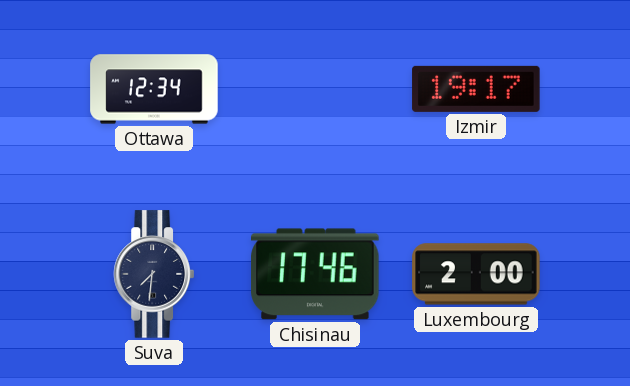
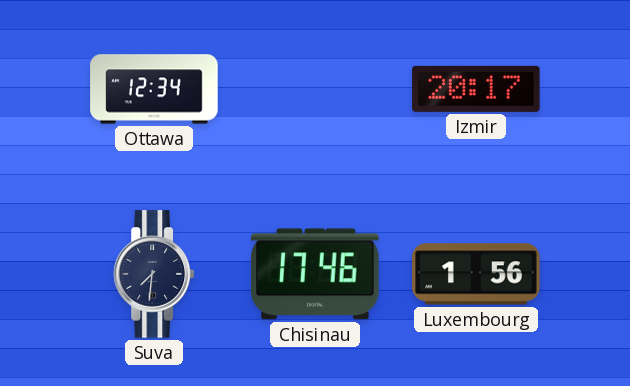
Izmir: 19:17 -> 20:17 (476, 89)
Luxembourg: 2:00 -> 1:56 (476, 274)
